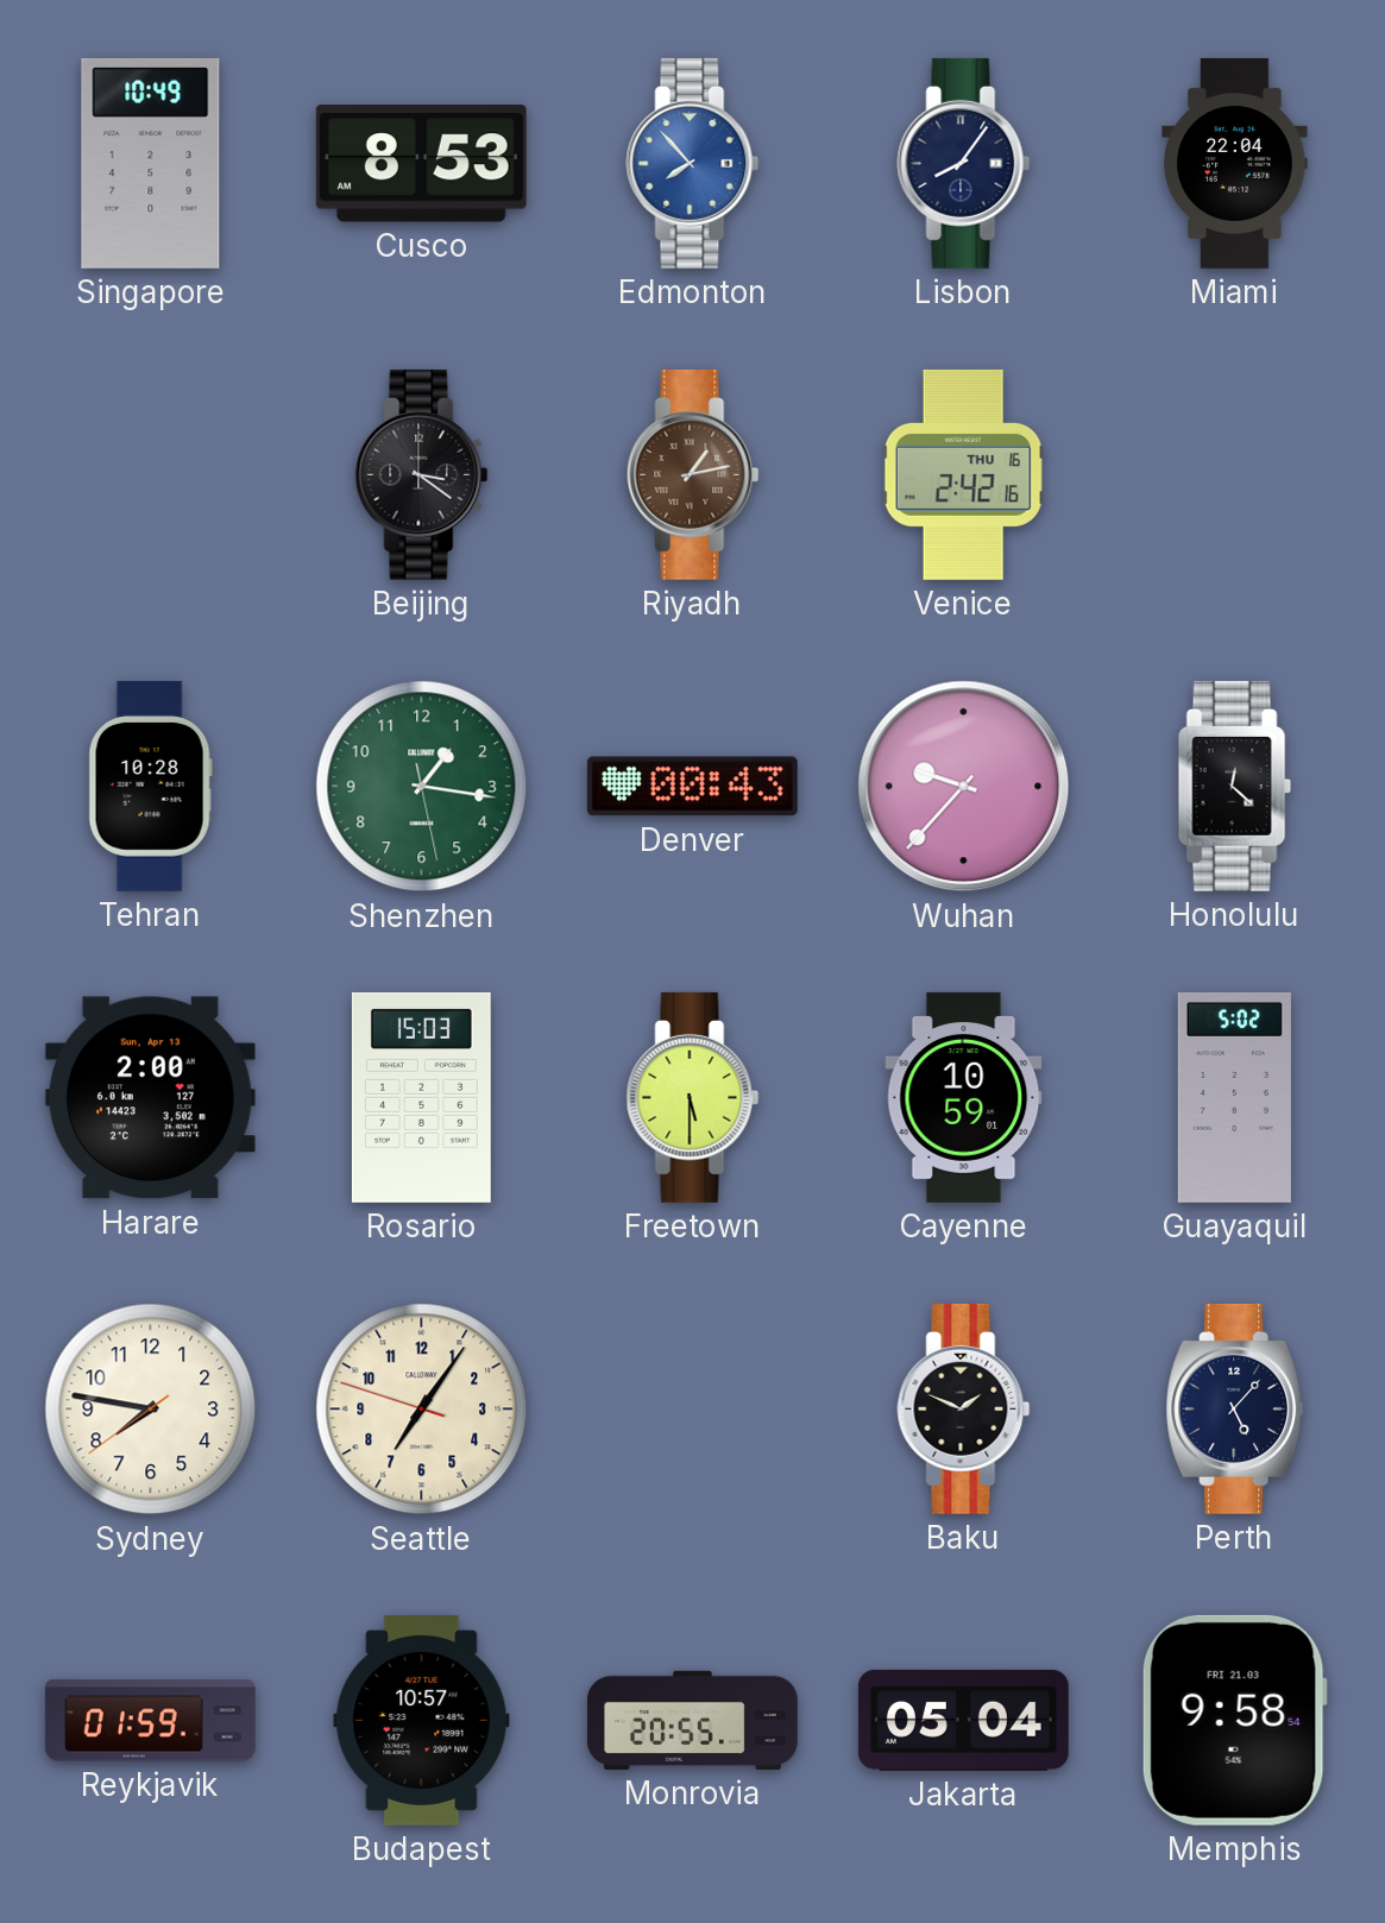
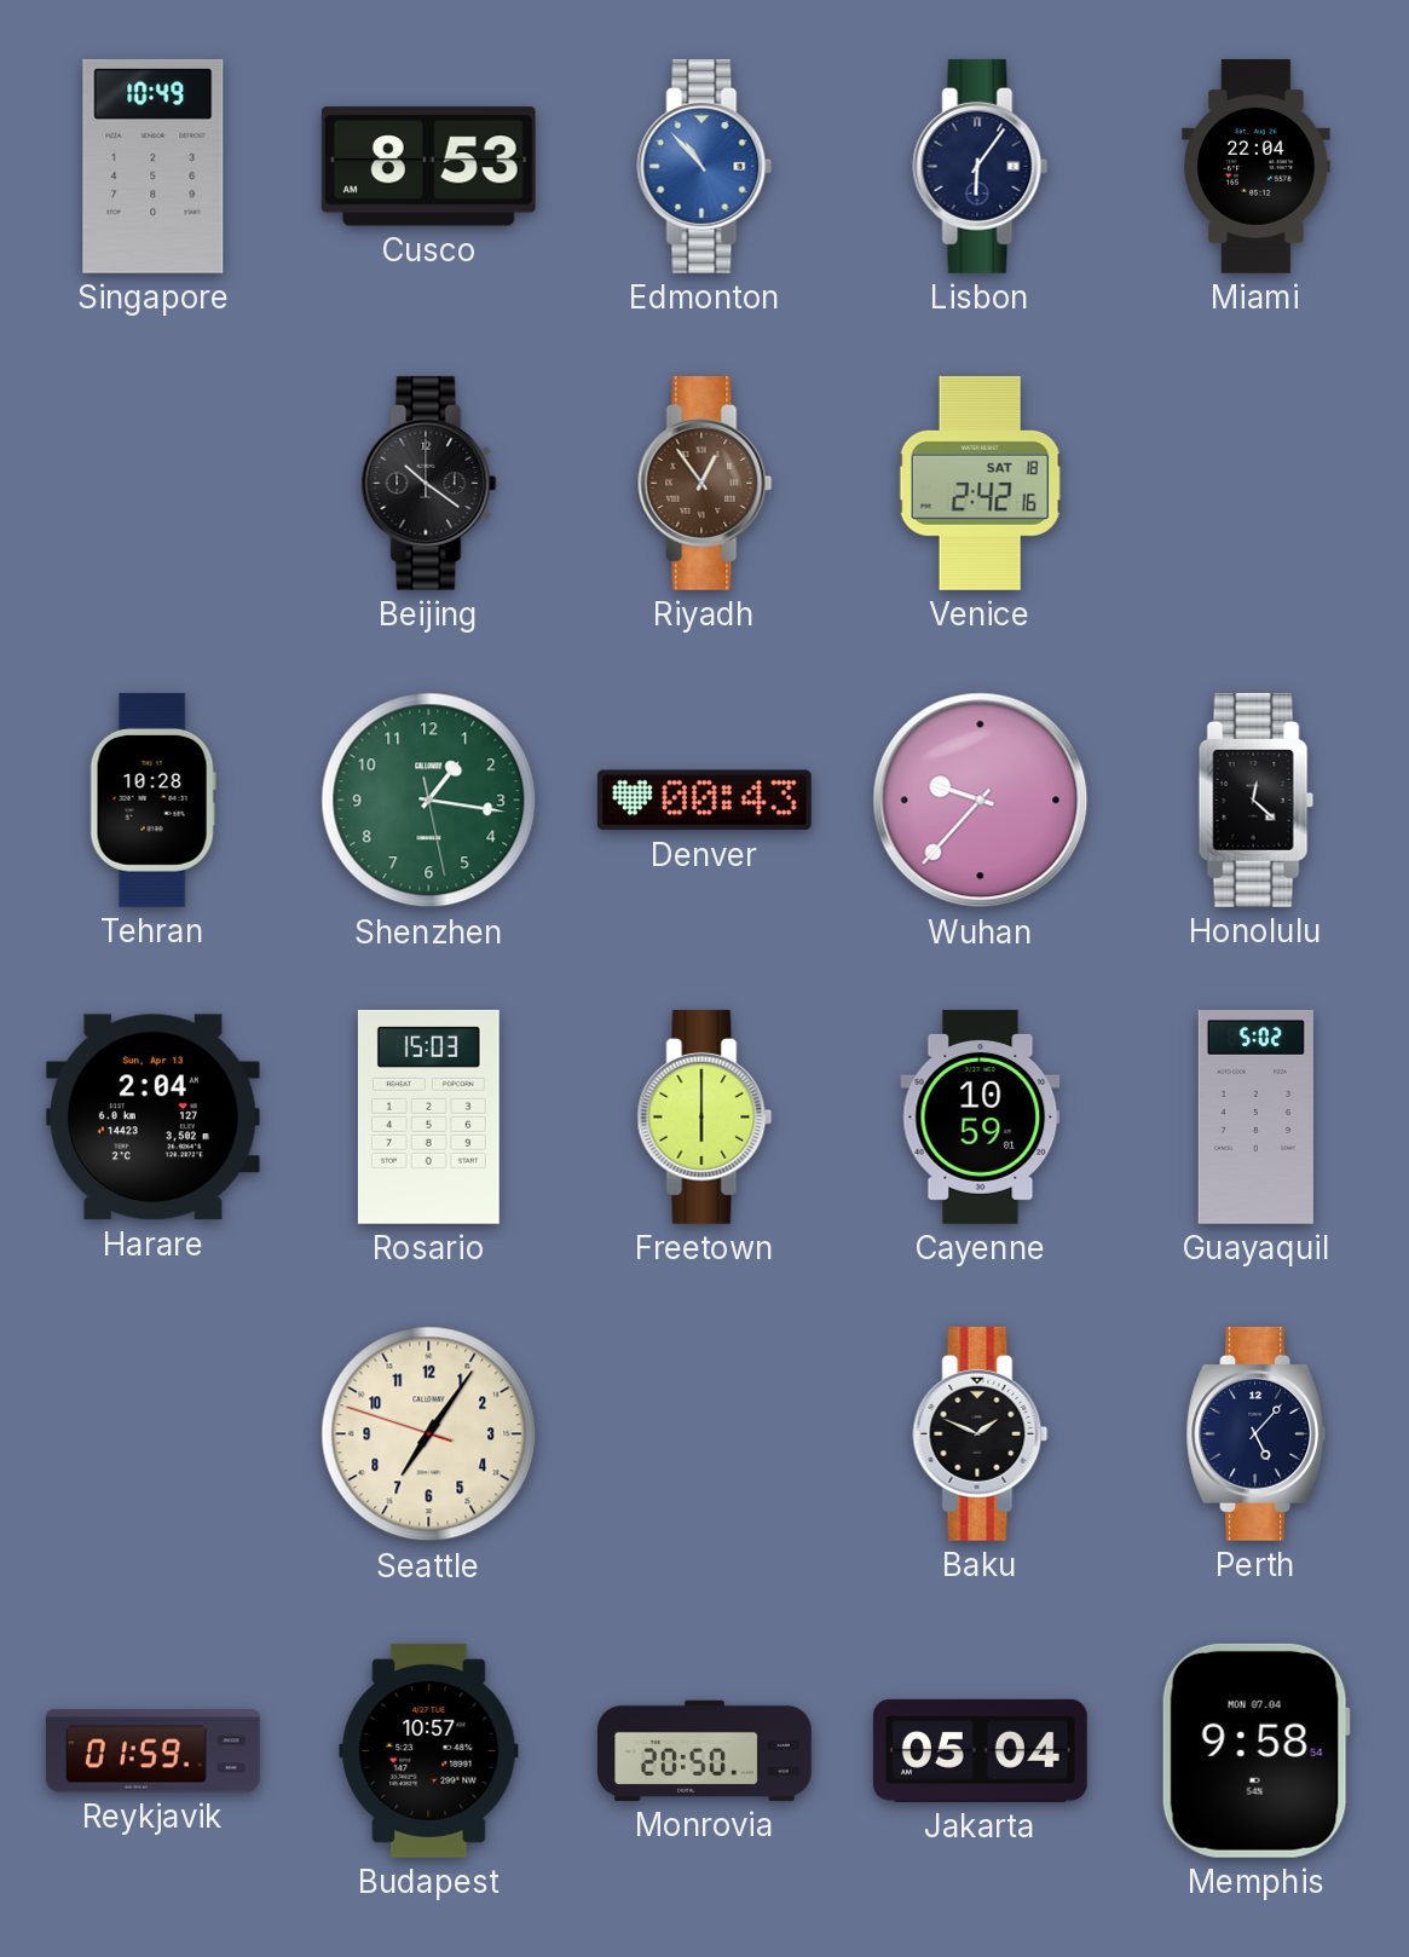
Edmonton: 7:53 -> 10:53 (705, 166)
Lisbon: 8:06 -> 6:06 (981, 166)
Beijing: 3:21 -> 10:21 (429, 483)
Riyadh: 1:13 -> 12:54 (705, 483)
Venice date: THU 16 -> SAT 18 (980, 483)
Harare: 2:00 -> 2:04 (152, 1118)
Freetown: 5:30 -> 6:00 (705, 1116)
Sydney: 7:46 -> none (151, 1410)
Monrovia: 20:55 -> 20:50 (704, 1750)
Memphis date: FRI 21.03 -> MON 07.04 (1255, 1750)
